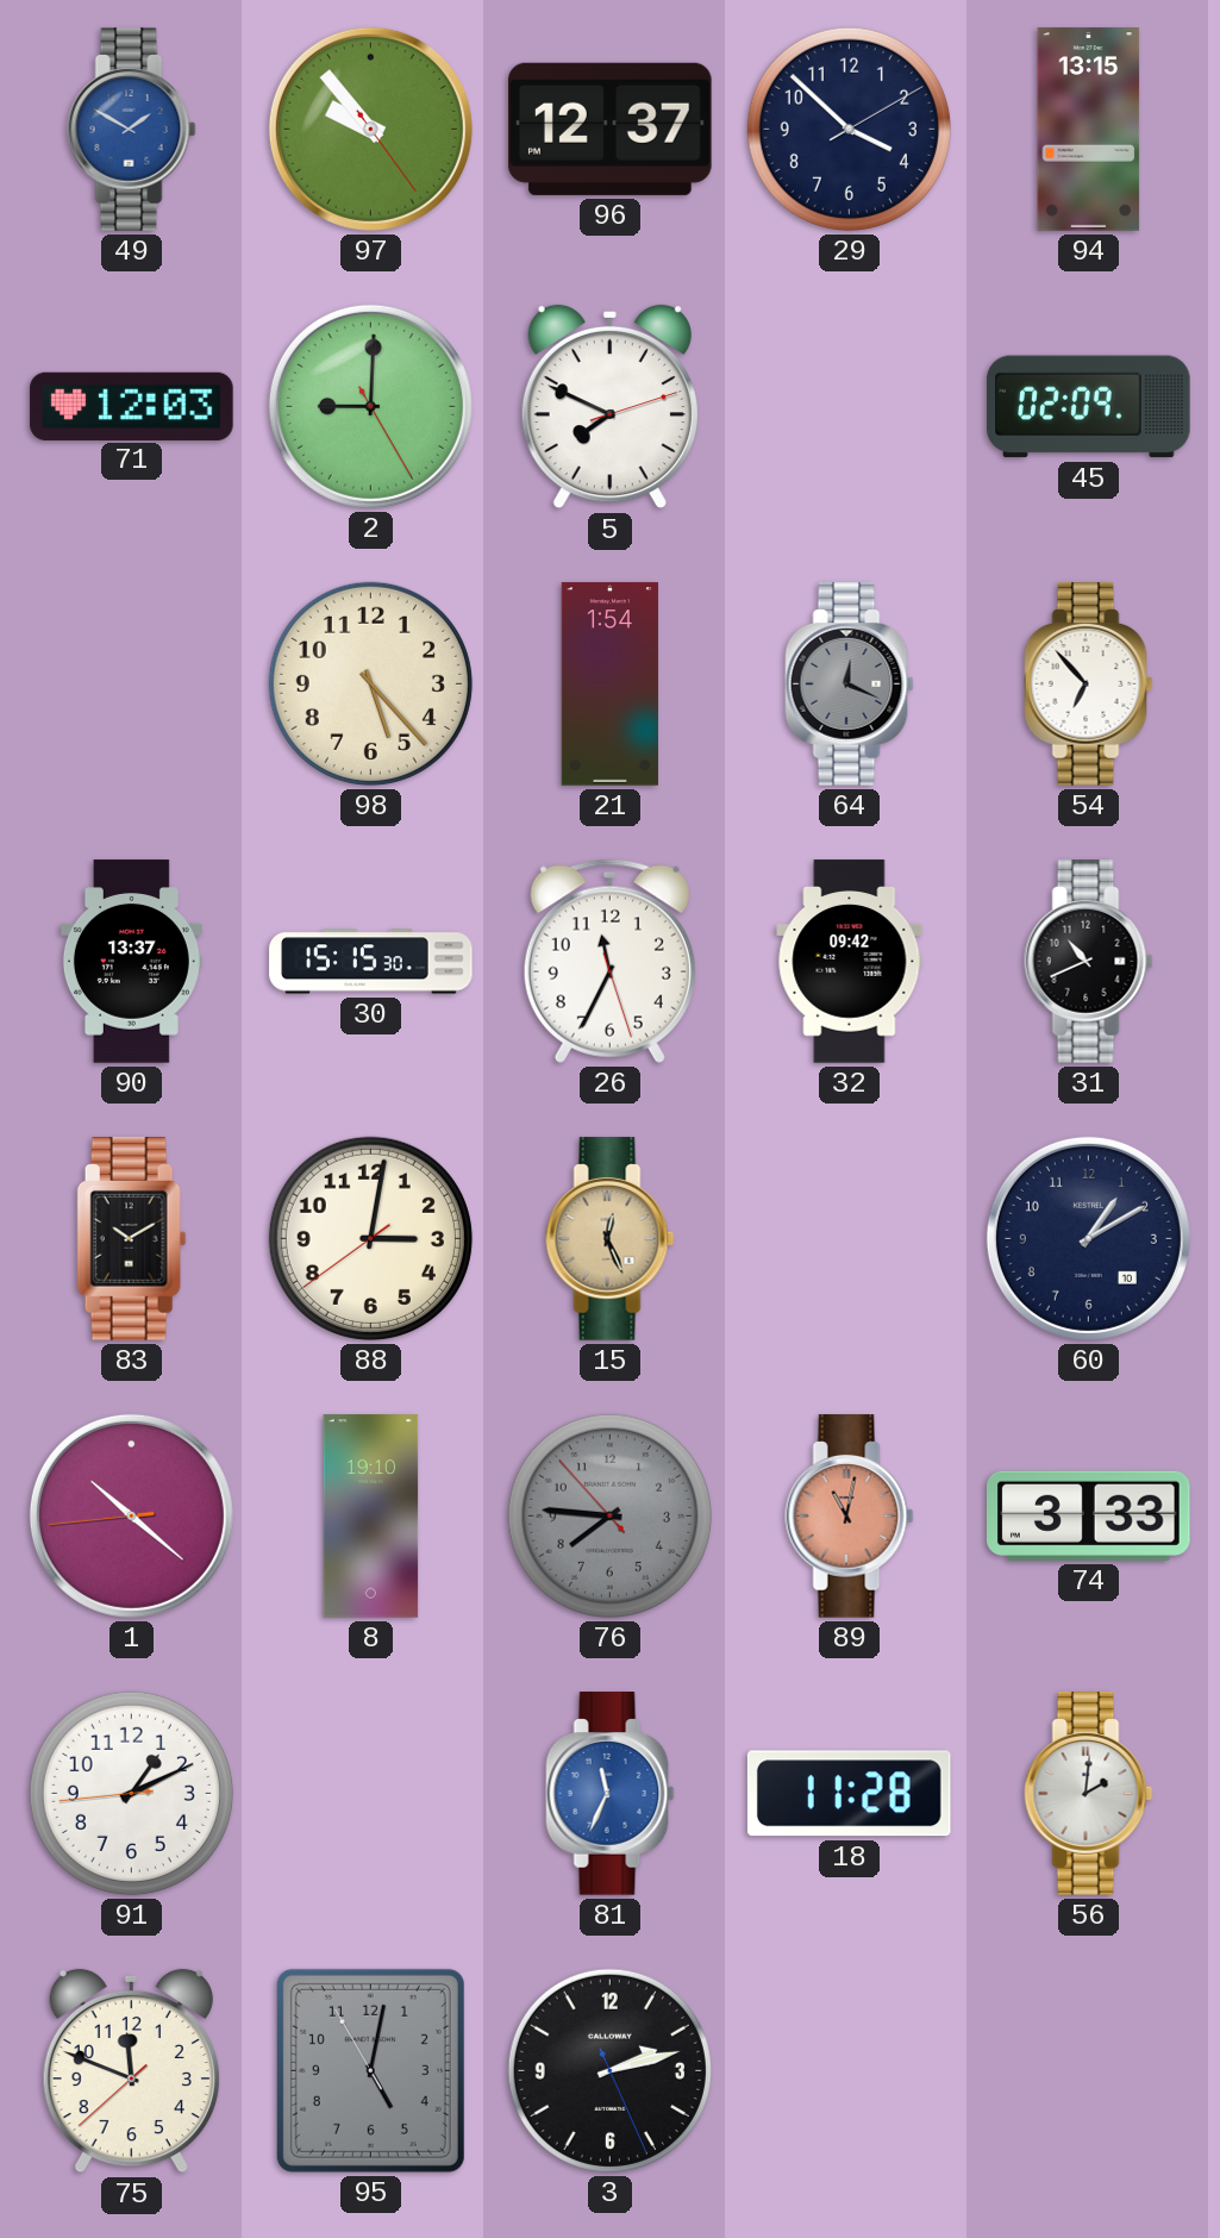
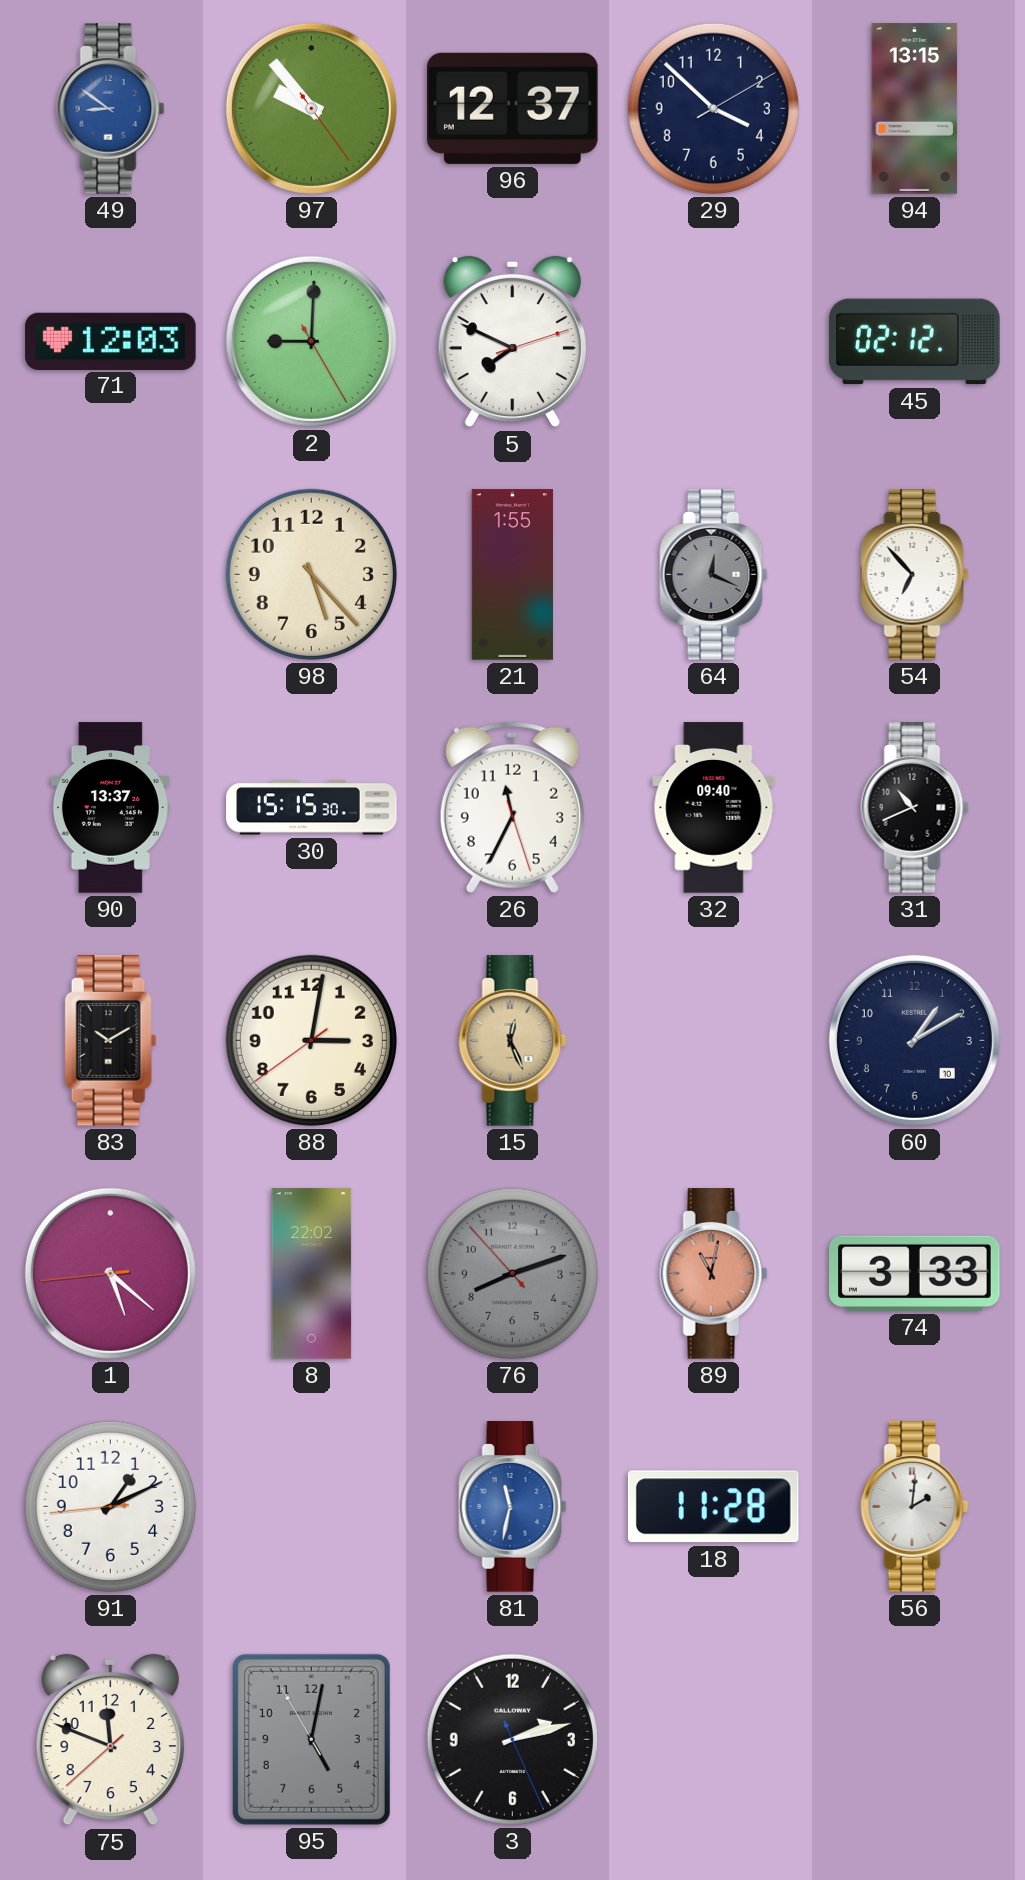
49: 1:50 -> 8:51 (111, 109)
45: 02:09 -> 02:12 (915, 342)
21: 1:54 -> 1:55 (512, 575)
32: 09:42 -> 09:40 (714, 808)
1: 10:21 -> 5:21 (110, 1273)
8: 19:10 -> 22:02 (312, 1274)
76: 7:45 -> 8:11 (512, 1273)
81: 11:34 -> 11:32 (513, 1507)
